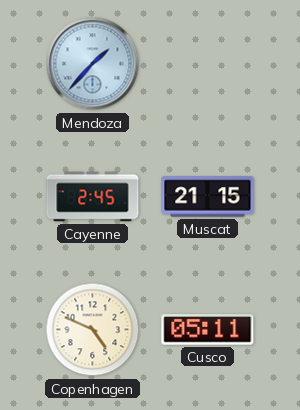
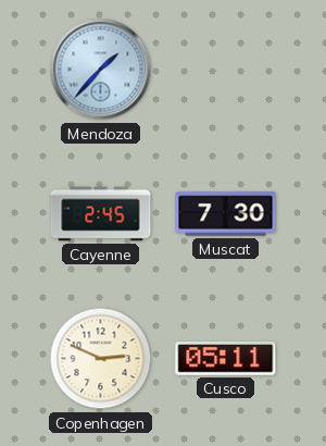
Muscat: 21:15 -> 7:30 (226, 214)
Copenhagen: 4:49 -> 2:49 (101, 359)
